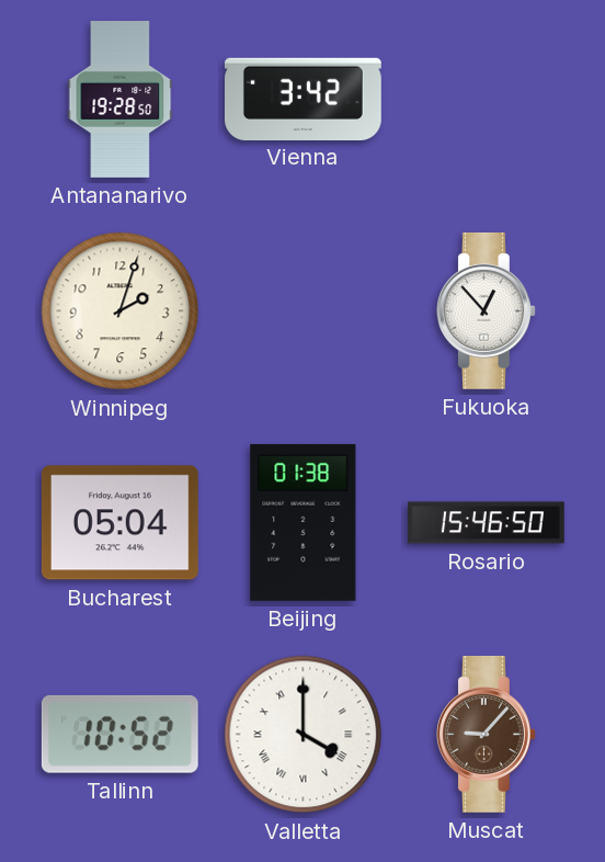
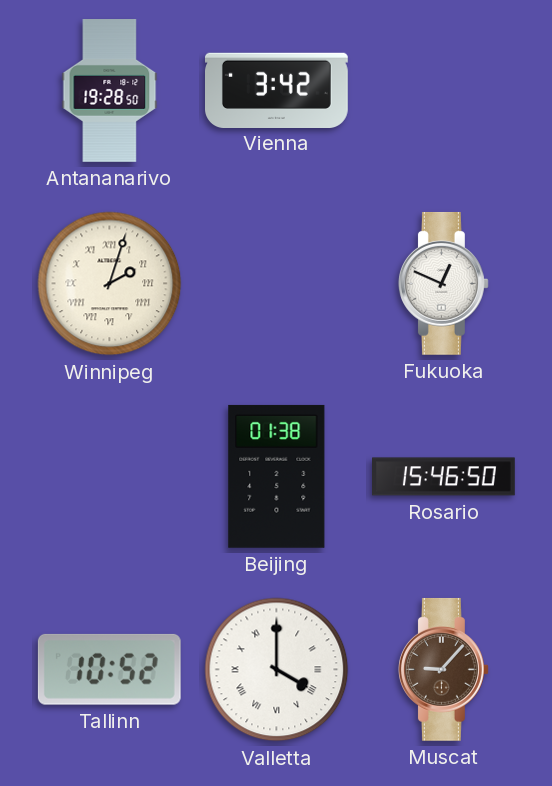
Winnipeg numerals: Arabic -> Roman (110, 284)
Fukuoka: 12:53 -> 12:49 (443, 283)
Bucharest: 05:04 -> none (119, 523)
